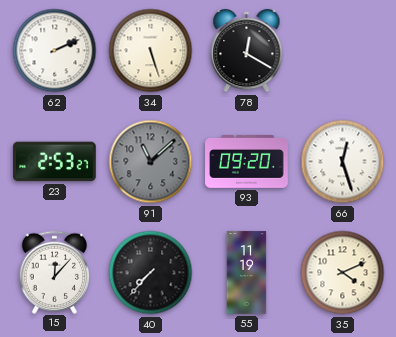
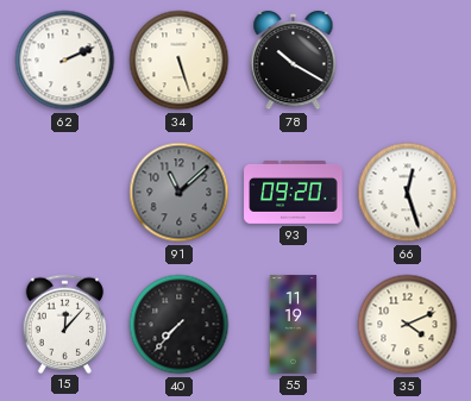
78: 12:20 -> 10:20 (294, 61)
23: 2:53 -> none (55, 162)
